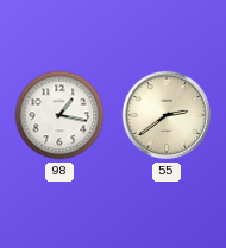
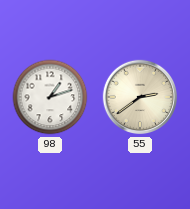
98: 1:17 -> 1:12 (50, 97)
